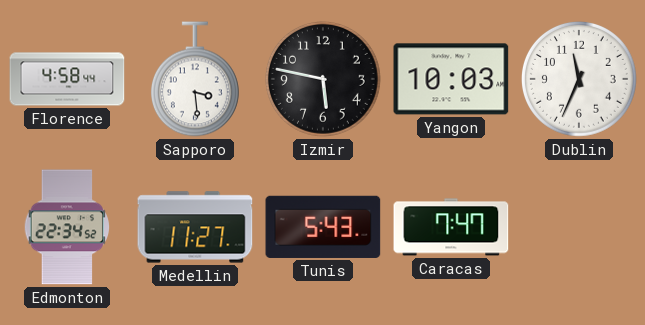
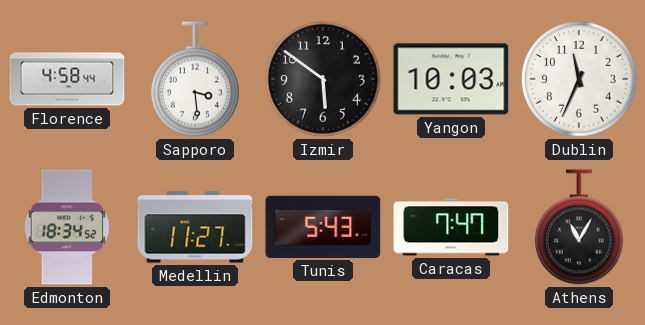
Izmir: 5:47 -> 5:51 (323, 79)
Edmonton: 22:34 -> 18:34 (66, 227)
Athens: none -> 11:05 (579, 227)
